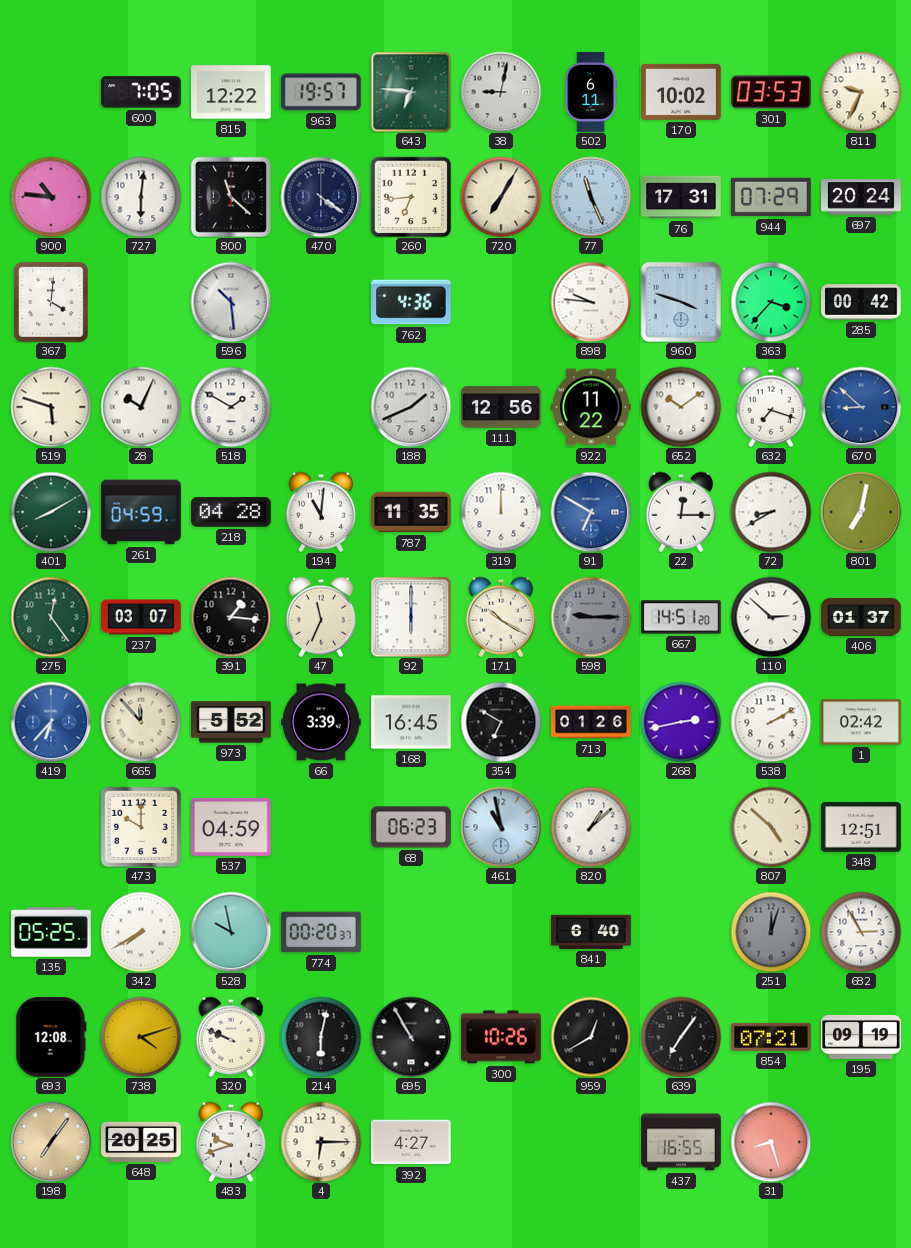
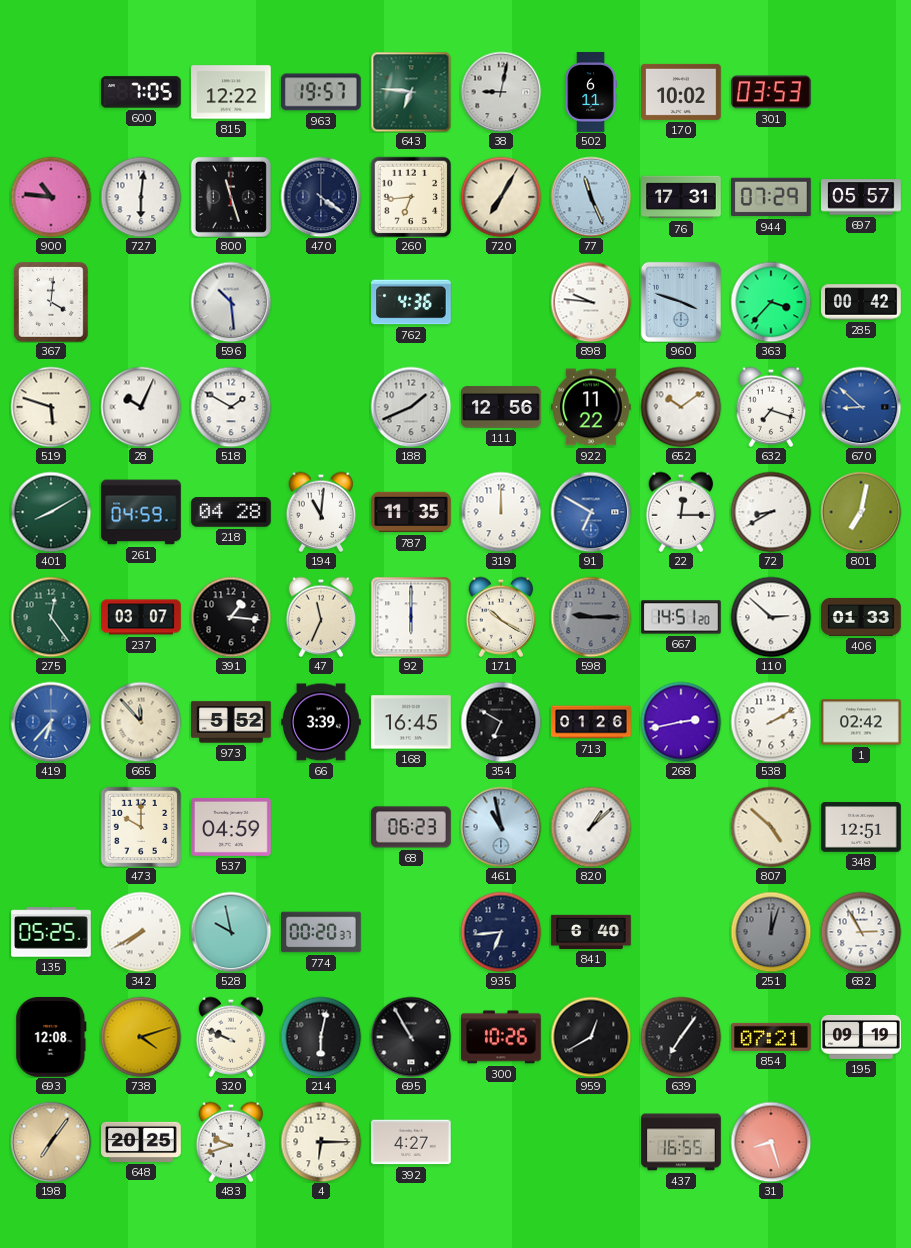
811: 9:34 -> none (861, 92)
800: 11:22 -> 11:27 (231, 197)
697: 20:24 -> 05:57 (861, 197)
406: 01:37 -> 01:33 (861, 617)
935: none -> 6:44 (501, 932)
